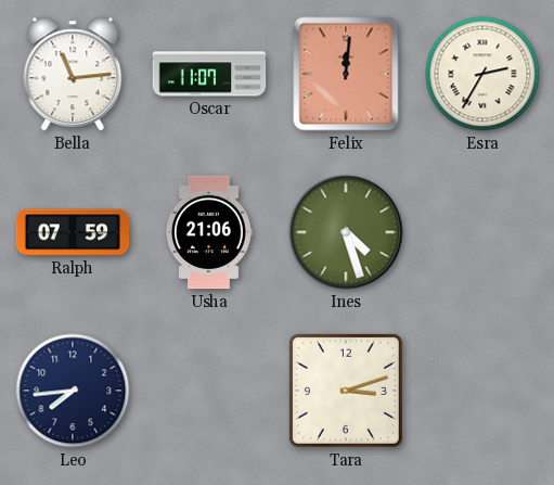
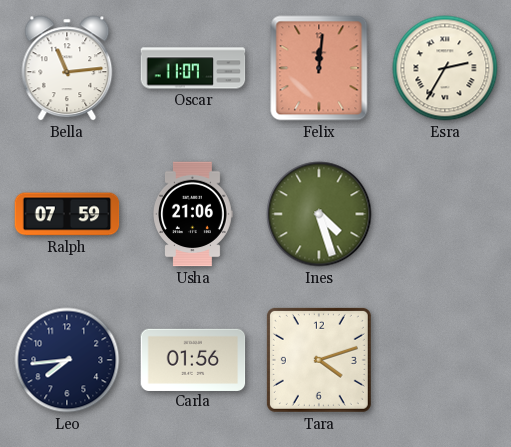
Carla: none -> 01:56 (193, 359)
Tara: 3:12 -> 4:12 (319, 360)
